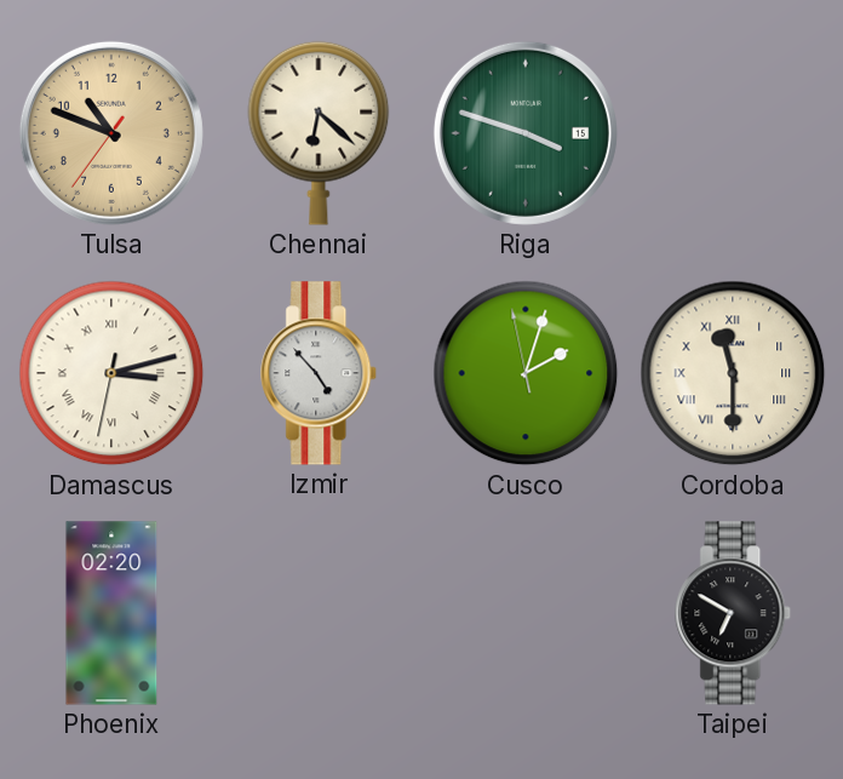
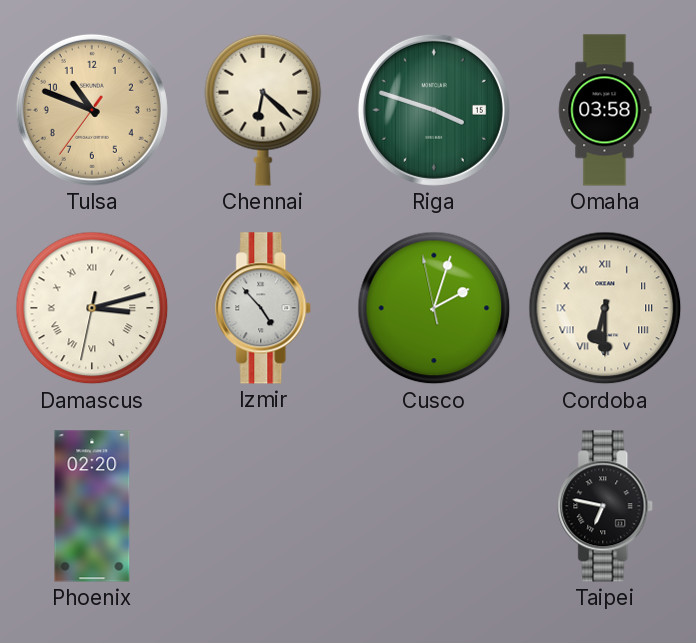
Omaha: none -> 03:58 (605, 110)
Cordoba: 11:30 -> 6:30 (605, 308)
Taipei: 6:50 -> 6:47 (606, 506)
